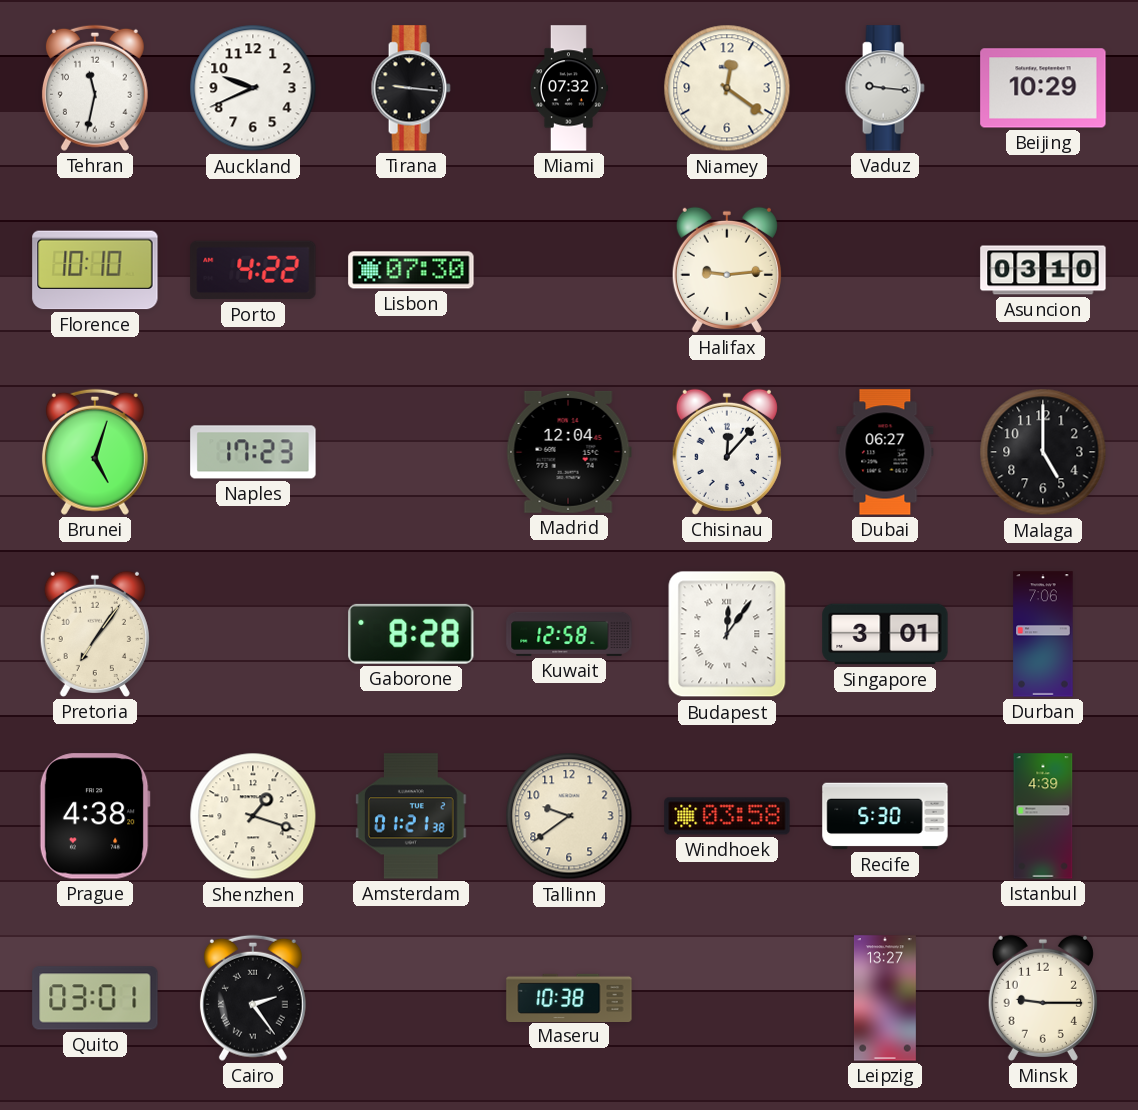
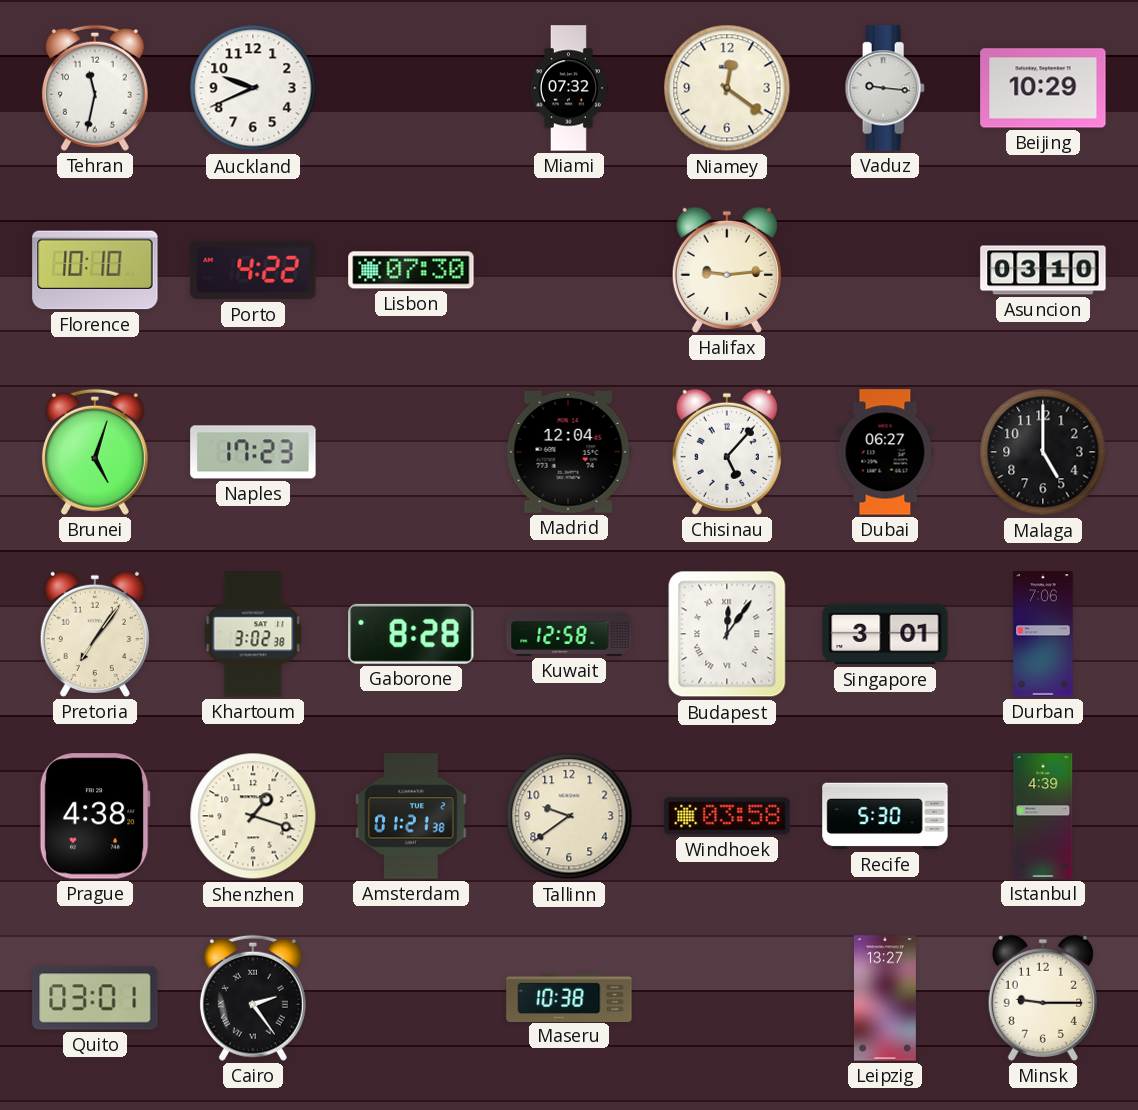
Tirana: 9:16 -> none (411, 88)
Chisinau: 12:07 -> 5:07 (727, 452)
Khartoum: none -> 3:02 (253, 634)
